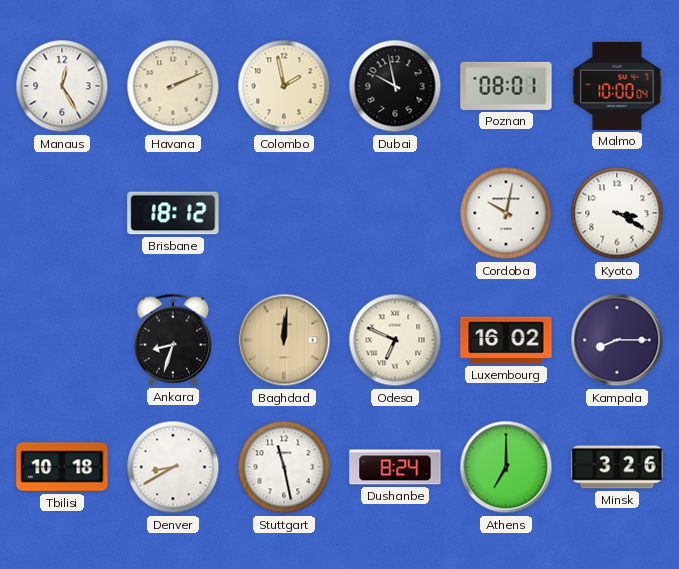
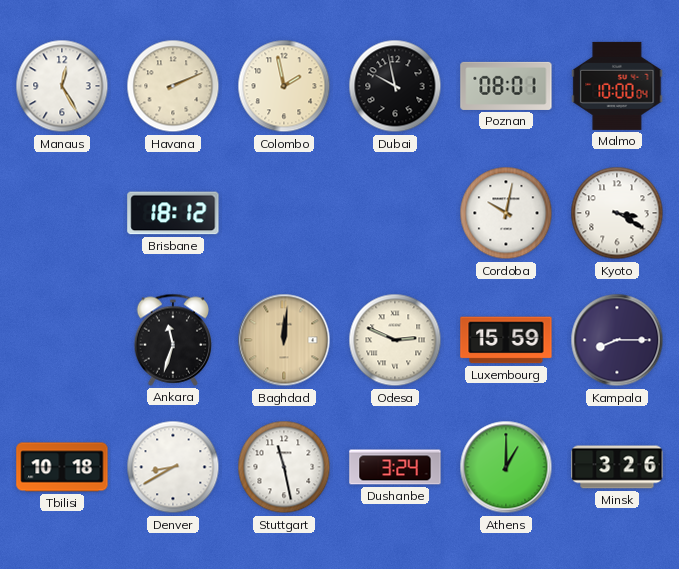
Ankara: 8:33 -> 11:33 (173, 340)
Odesa: 6:49 -> 2:49 (395, 340)
Luxembourg: 16:02 -> 15:59 (506, 340)
Dushanbe: 8:24 -> 3:24 (395, 467)
Athens: 7:00 -> 1:00 (506, 467)
